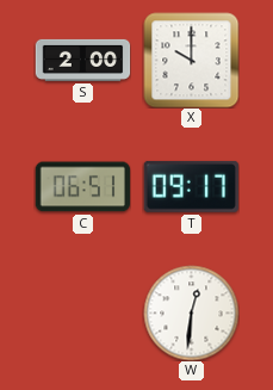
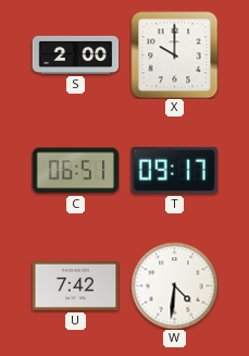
U: none -> 7:42 (75, 285)
W: 12:31 -> 4:31 (174, 285)
